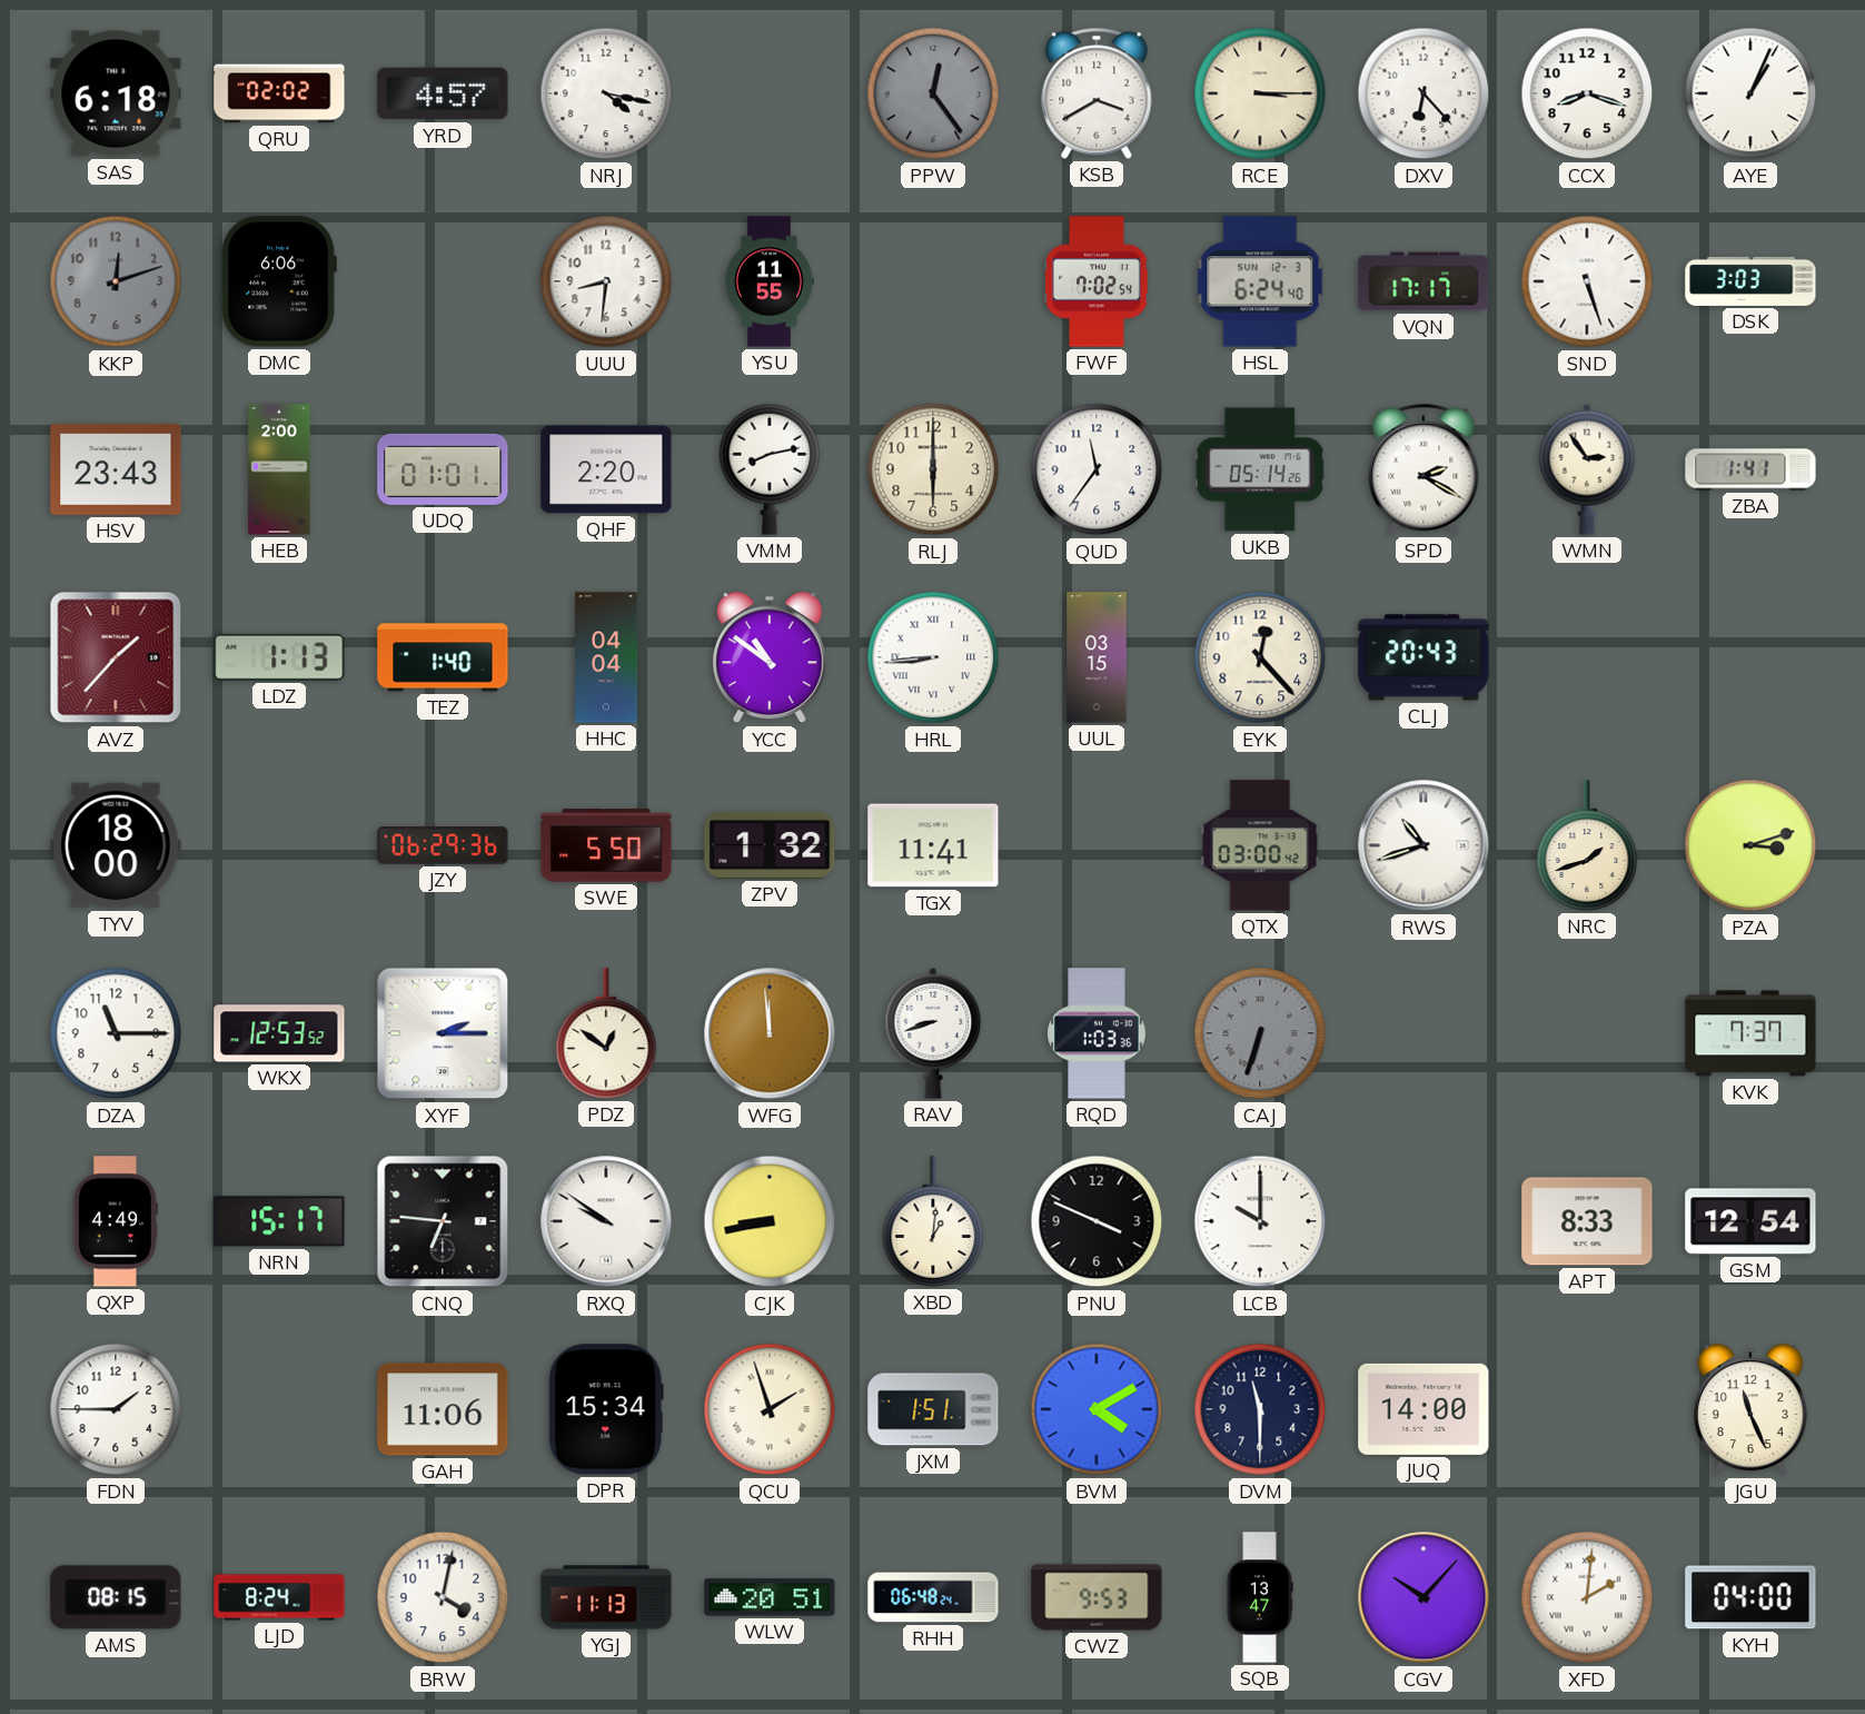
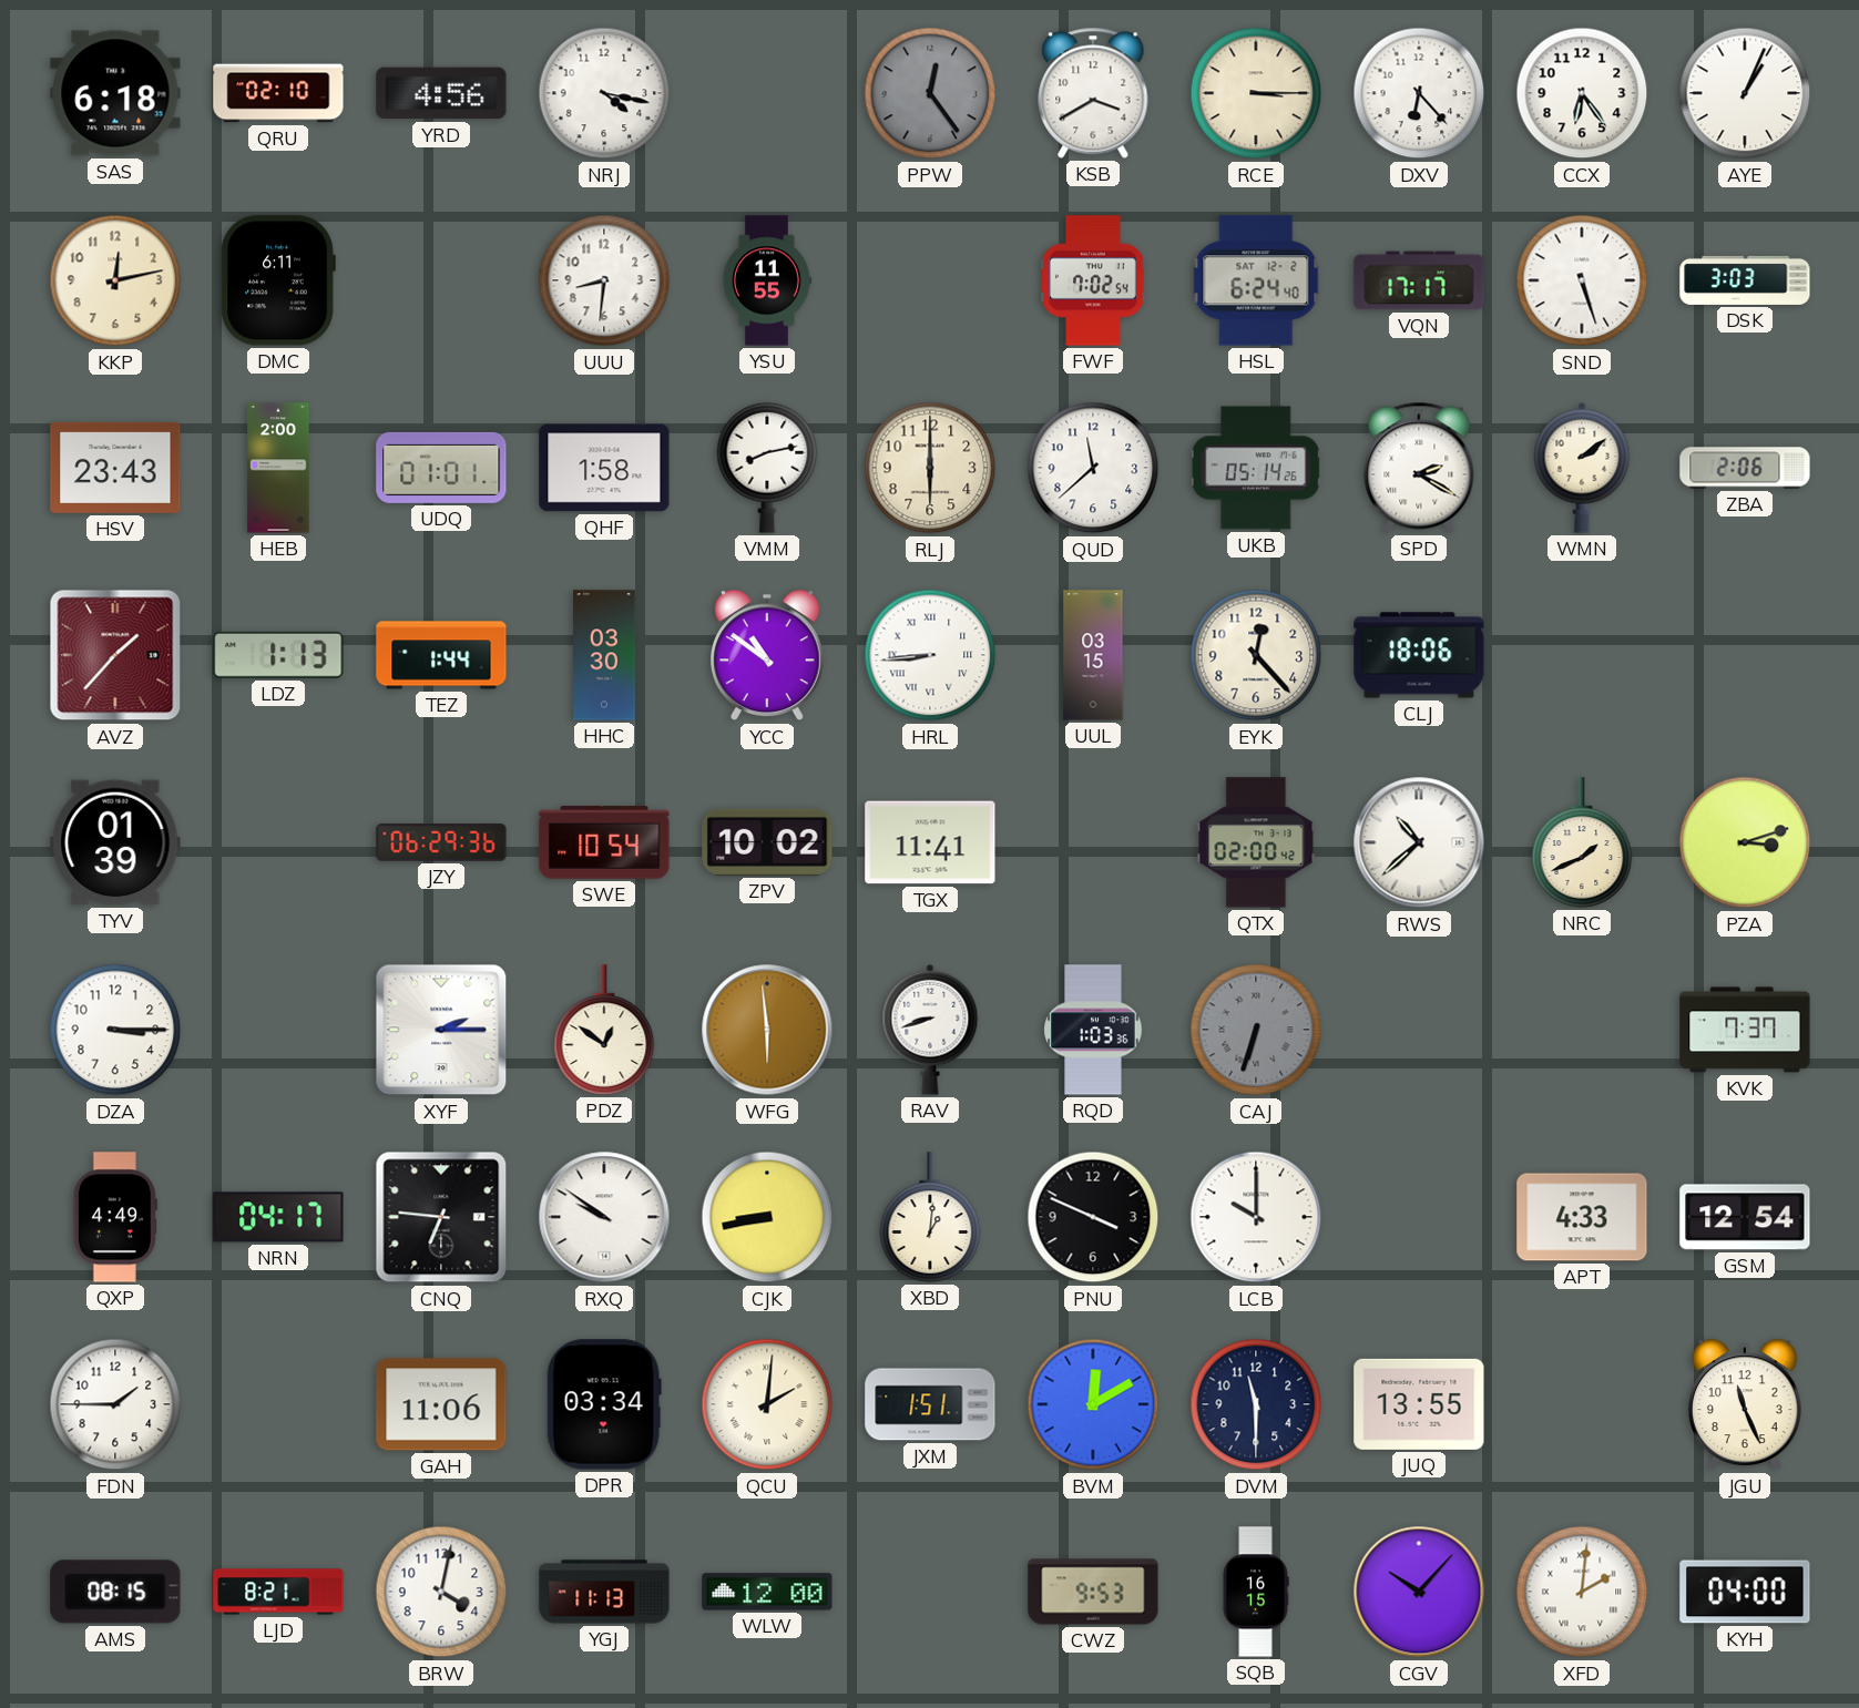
QRU: 02:02 -> 02:10 (278, 93)
YRD: 4:57 -> 4:56 (441, 93)
CCX: 8:18 -> 6:24 (1582, 93)
KKP: 12:12 -> 12:13 (115, 280)
KKP dial: grey -> cream (115, 280)
DMC: 6:06 -> 6:11 (278, 280)
HSL date: SUN 12-3 -> SAT 12-2 (1256, 280)
QHF: 2:20 -> 1:58 (604, 468)
QUD: 11:36 -> 11:38 (1093, 468)
WMN: 2:54 -> 2:09 (1582, 468)
ZBA: 1:41 -> 2:06 (1745, 468)
TEZ: 1:40 -> 1:44 (441, 655)
HHC: 04:04 -> 03:30 (604, 655)
CLJ: 20:43 -> 18:06 (1419, 655)
TYV: 18:00 -> 01:39 (115, 842)
SWE: 5:50 -> 10:54 (604, 842)
ZPV: 1:32 -> 10:02 (767, 842)
QTX: 03:00 -> 02:00 (1256, 842)
RWS: 10:42 -> 10:38 (1419, 842)
NRC: 1:42 -> 1:41 (1582, 842)
DZA: 11:15 -> 3:15 (115, 1030)
WKX: 12:53 -> none (279, 1033)
WFG: 11:59 -> 5:59 (767, 1030)
NRN: 15:17 -> 04:17 (278, 1217)
APT: 8:33 -> 4:33 (1582, 1217)
DPR: 15:34 -> 03:34 (604, 1404)
QCU: 1:57 -> 2:01 (767, 1404)
BVM: 4:10 -> 12:10 (1093, 1404)
JUQ: 14:00 -> 13:55 (1419, 1404)
LJD: 8:24 -> 8:21 (278, 1592)
WLW: 20:51 -> 12:00 (767, 1592)
RHH: 06:48 -> none (933, 1597)
SQB: 13:47 -> 16:15 (1256, 1592)
